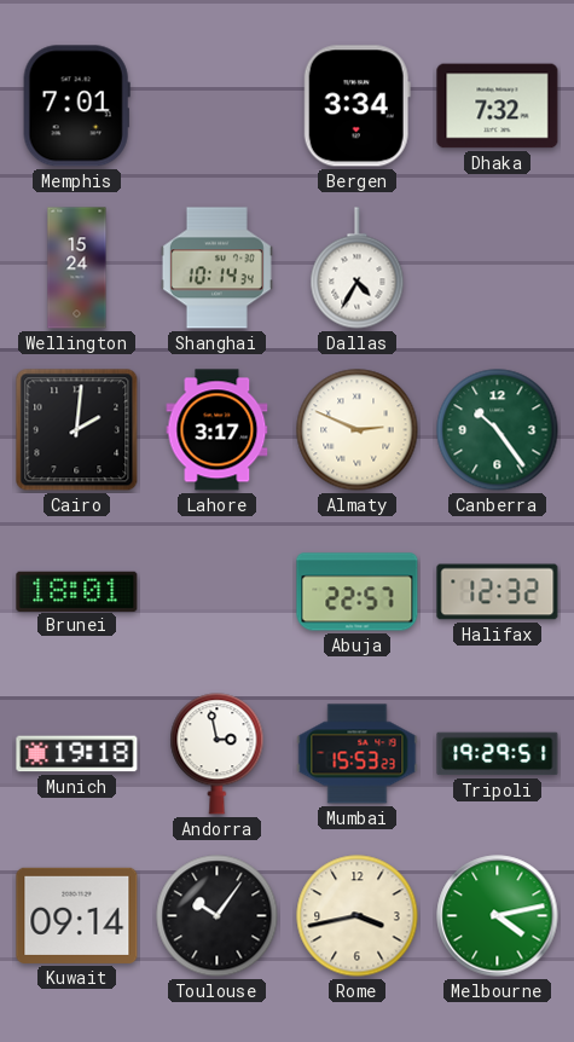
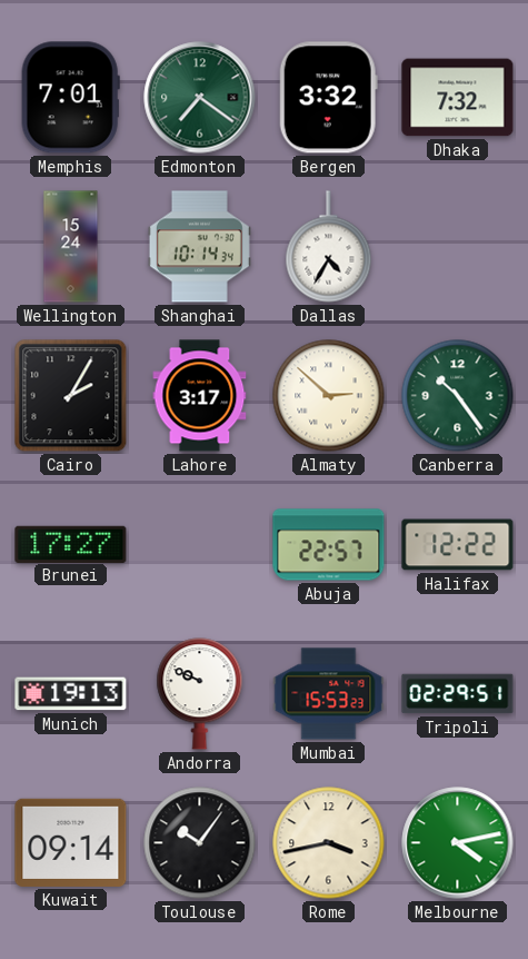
Edmonton: none -> 7:21 (200, 98)
Bergen: 3:34 -> 3:32 (328, 98)
Cairo: 2:01 -> 2:05 (71, 396)
Almaty: 2:49 -> 2:52 (329, 396)
Brunei: 18:01 -> 17:27 (71, 544)
Halifax: 12:32 -> 12:22 (458, 545)
Munich: 19:18 -> 19:13 (71, 694)
Andorra: 2:58 -> 9:49 (200, 694)
Tripoli: 19:29 -> 02:29 (458, 694)
